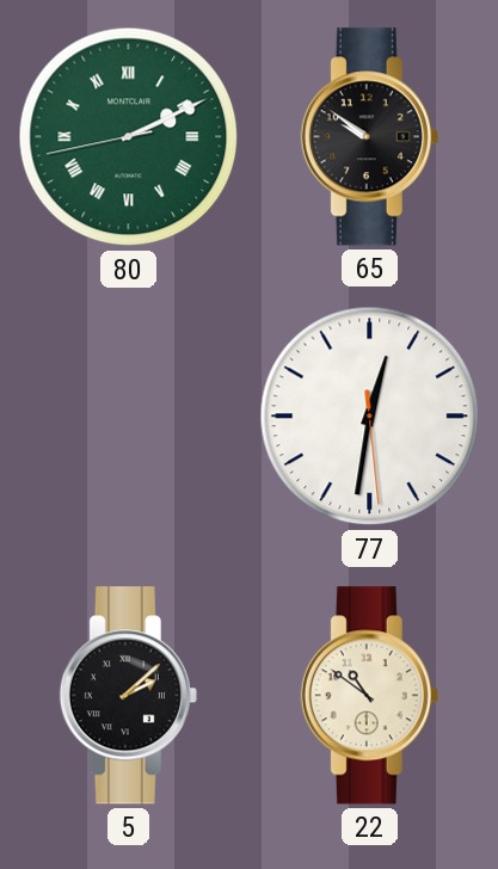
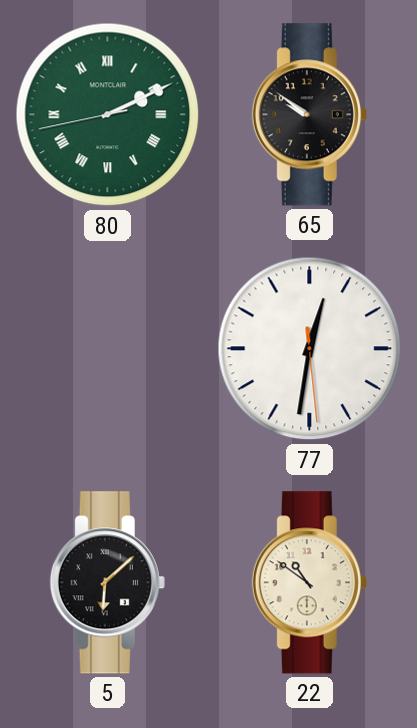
5: 2:08 -> 6:08 (107, 583)
